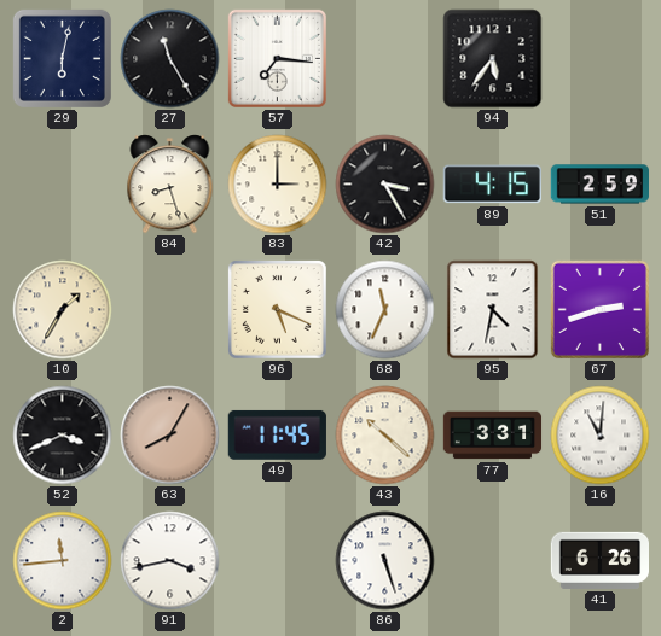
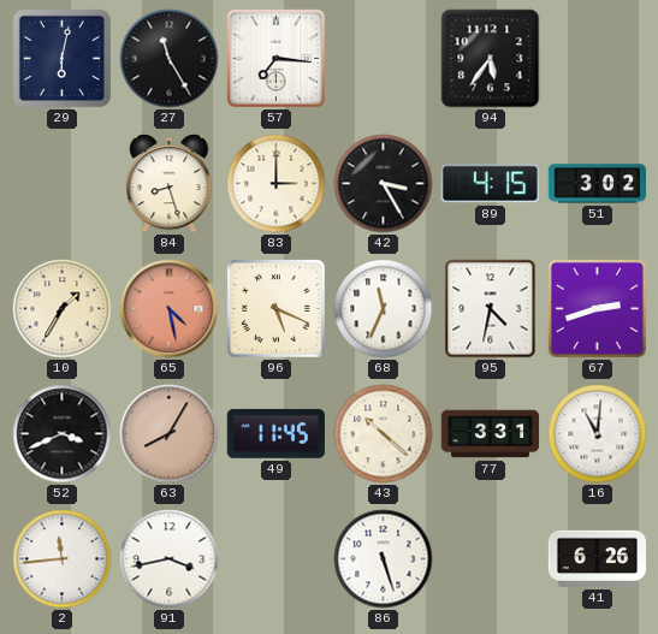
51: 2:59 -> 3:02 (597, 184)
65: none -> 4:28 (170, 309)
